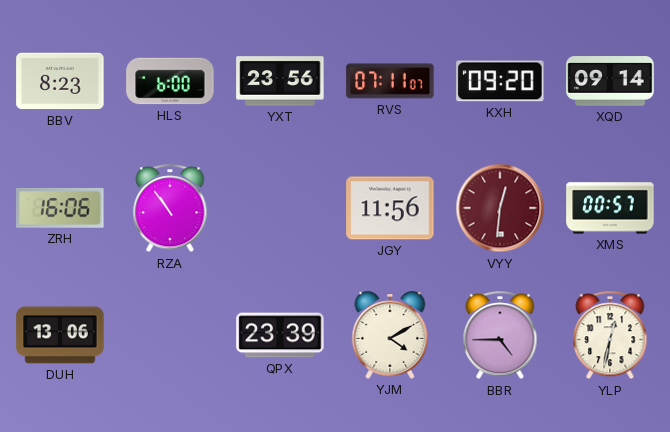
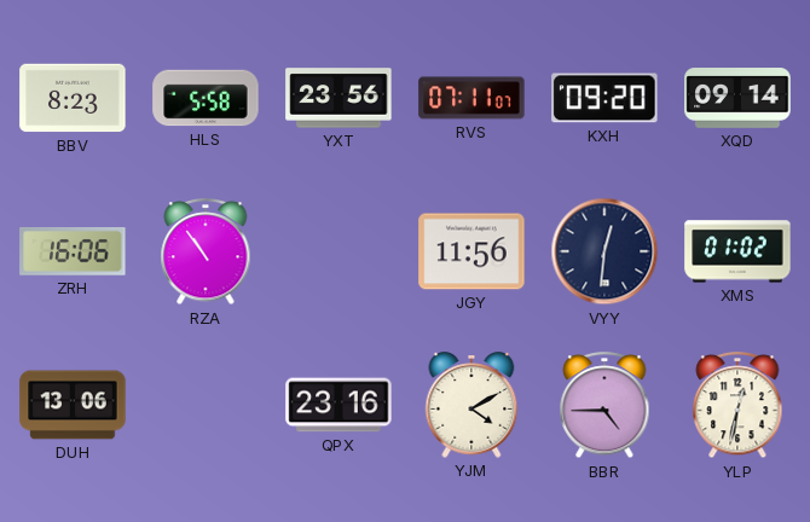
HLS: 6:00 -> 5:58 (206, 98)
VYY dial: burgundy -> navy (604, 251)
XMS: 00:57 -> 01:02 (737, 251)
QPX: 23:39 -> 23:16 (339, 405)
